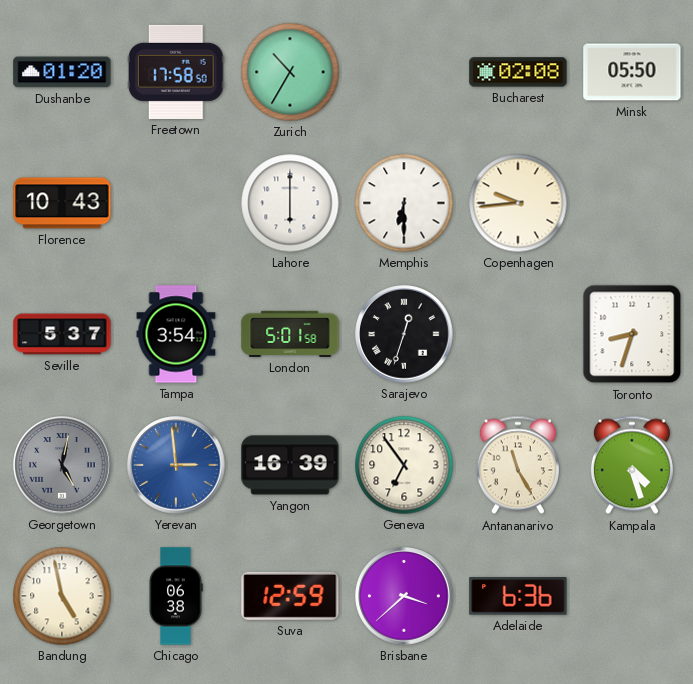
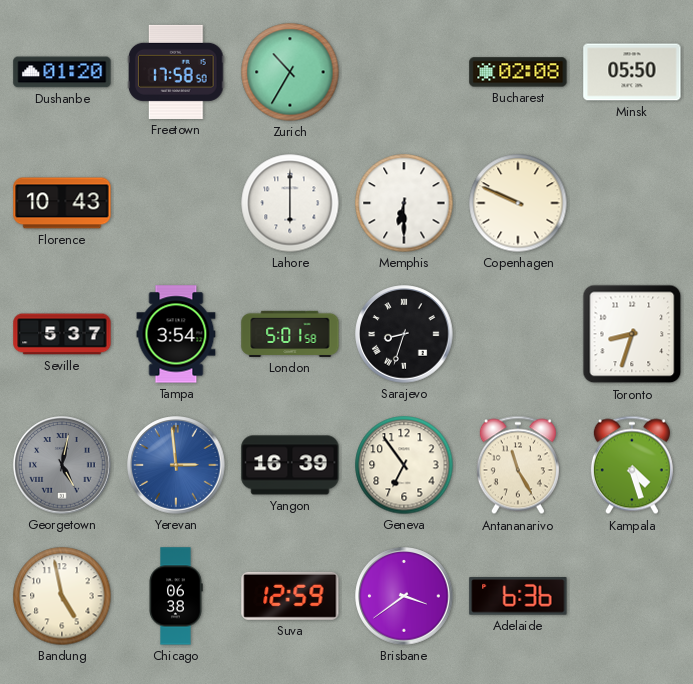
Copenhagen: 9:44 -> 9:49 (518, 203)
Sarajevo: 12:33 -> 8:33 (404, 334)
Brisbane: 3:38 -> 3:39 (404, 596)
